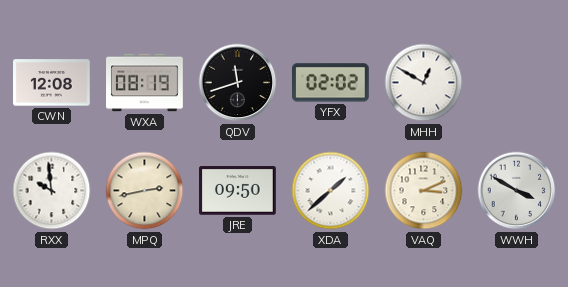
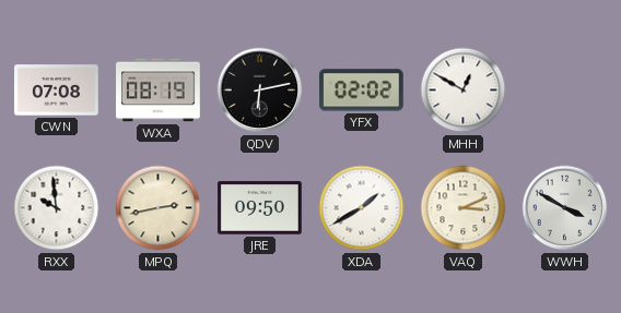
CWN: 12:08 -> 07:08 (57, 91)
QDV: 11:42 -> 6:13 (260, 91)
XDA: 1:38 -> 1:40 (362, 208)
